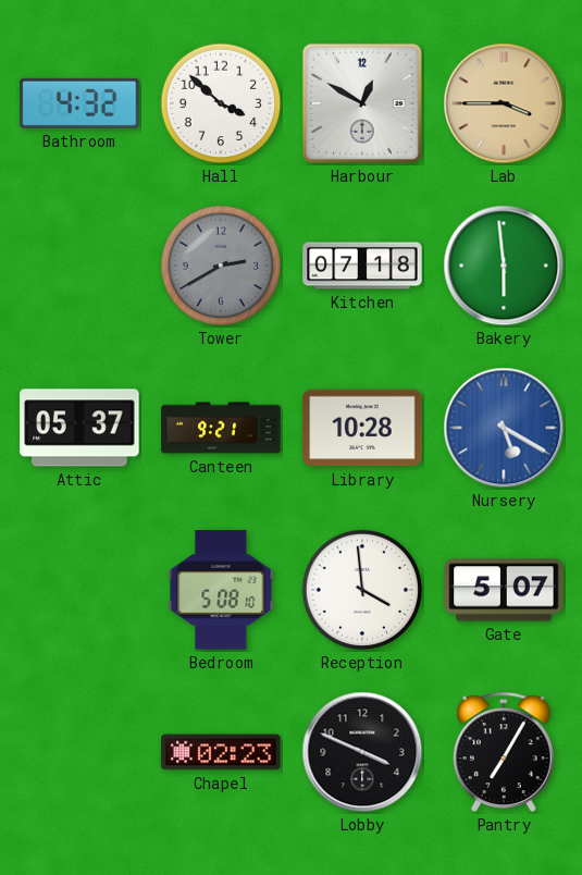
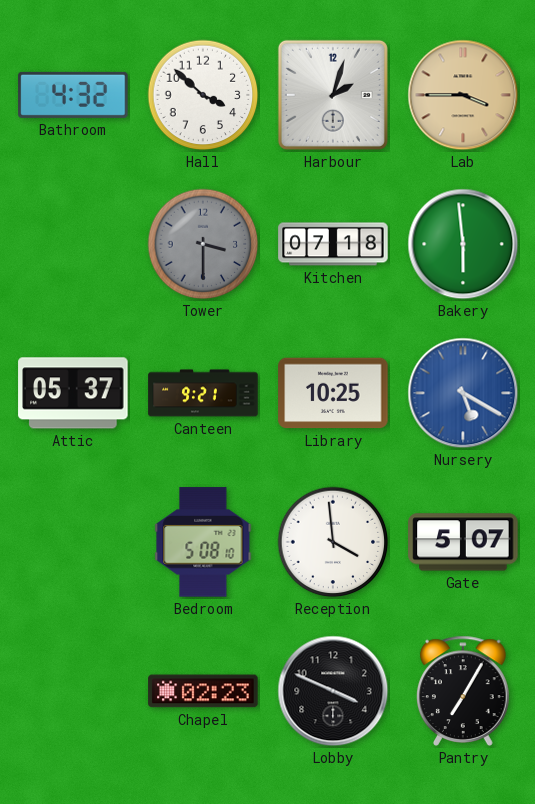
Harbour: 12:50 -> 2:03 (333, 95)
Tower: 2:40 -> 3:30 (203, 244)
Library: 10:28 -> 10:25 (333, 393)
